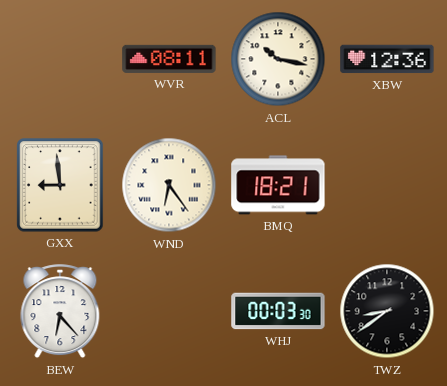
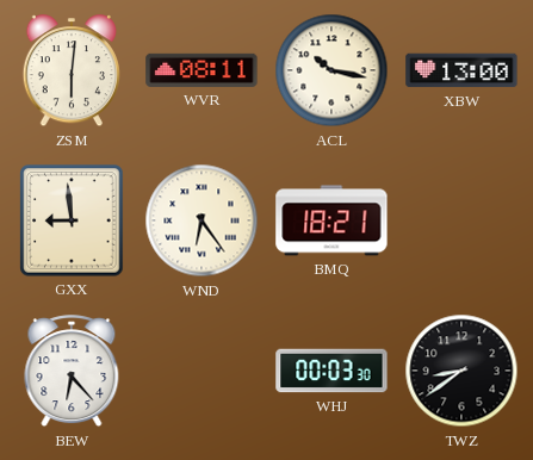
ZSM: none -> 6:01 (70, 72)
XBW: 12:36 -> 13:00 (461, 70)
